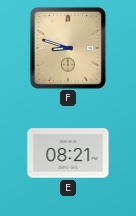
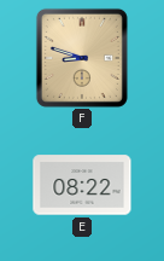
E: 08:21 -> 08:22 (82, 185)
